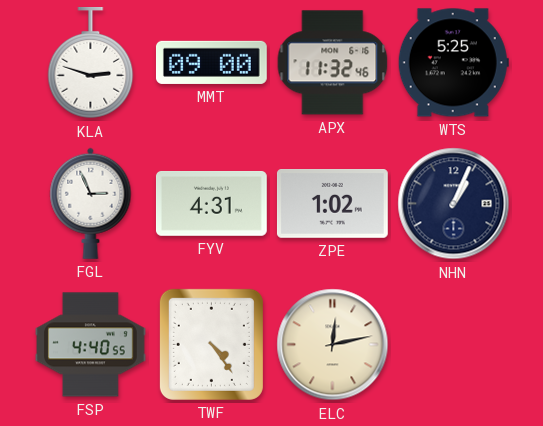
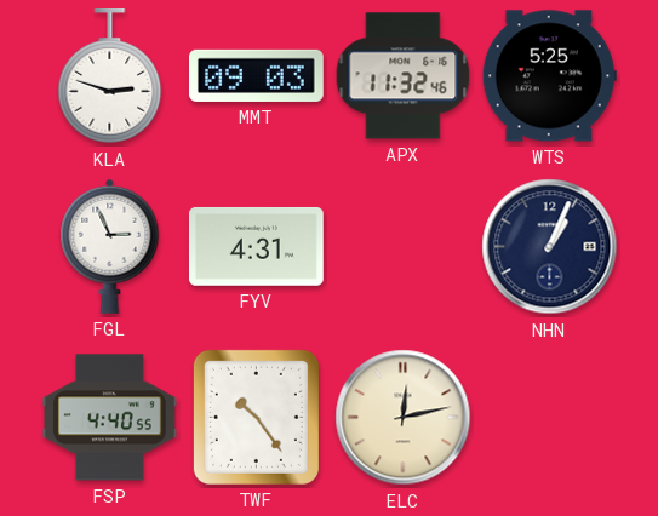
MMT: 09:00 -> 09:03 (256, 75)
ZPE: 1:02 -> none (332, 204)
TWF: 4:24 -> 10:24 (256, 417)
